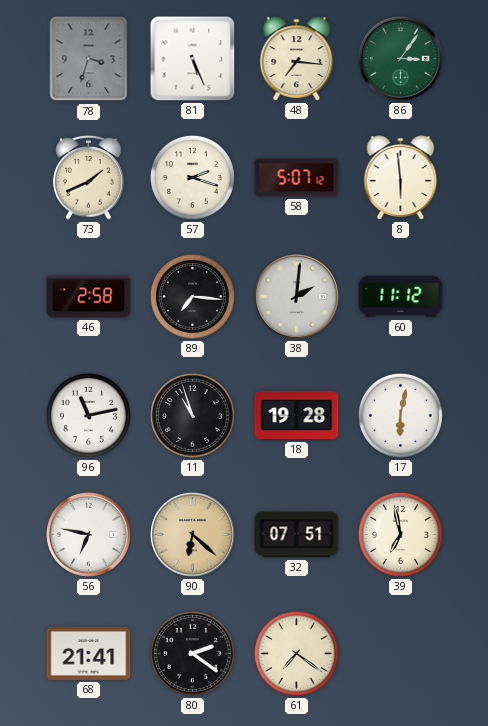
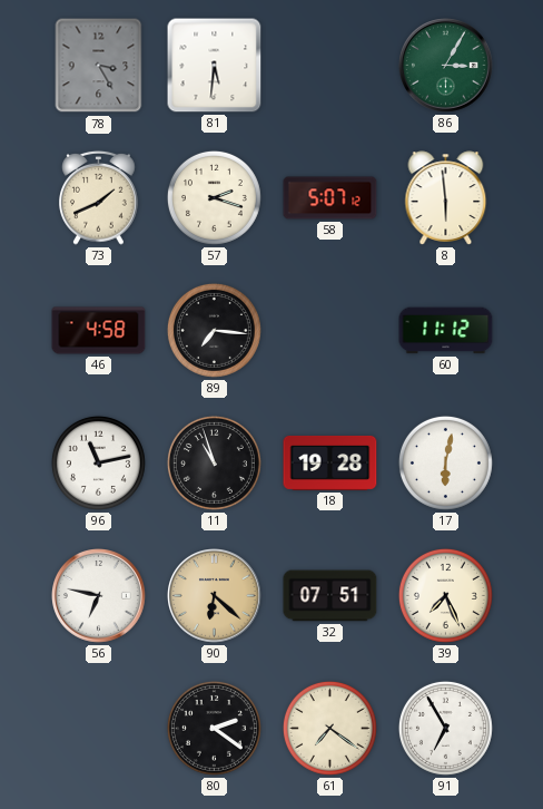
78: 3:33 -> 3:25 (99, 66)
81: 5:26 -> 5:31 (215, 66)
48: 7:16 -> none (297, 59)
86: 3:06 -> 3:05 (446, 66)
46: 2:58 -> 4:58 (99, 331)
38: 2:01 -> none (297, 297)
39: 6:58 -> 7:26 (445, 595)
68: 21:41 -> none (89, 653)
91: none -> 6:55 (445, 728)
